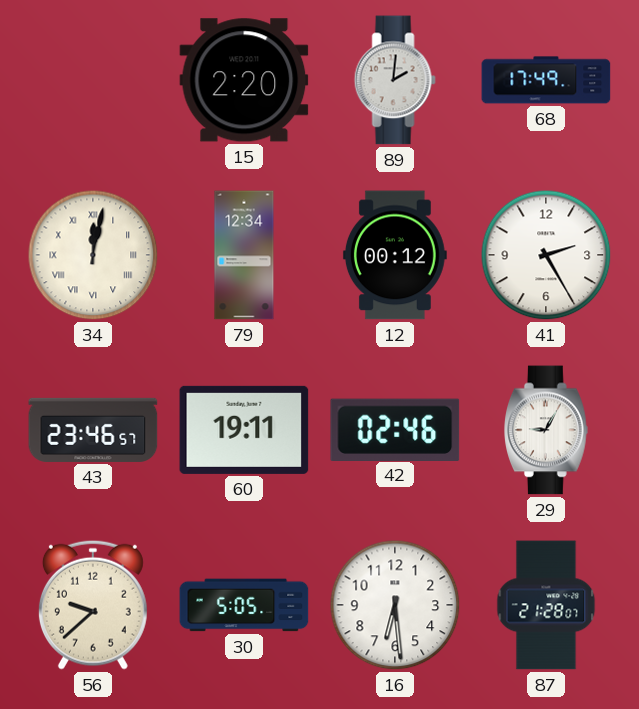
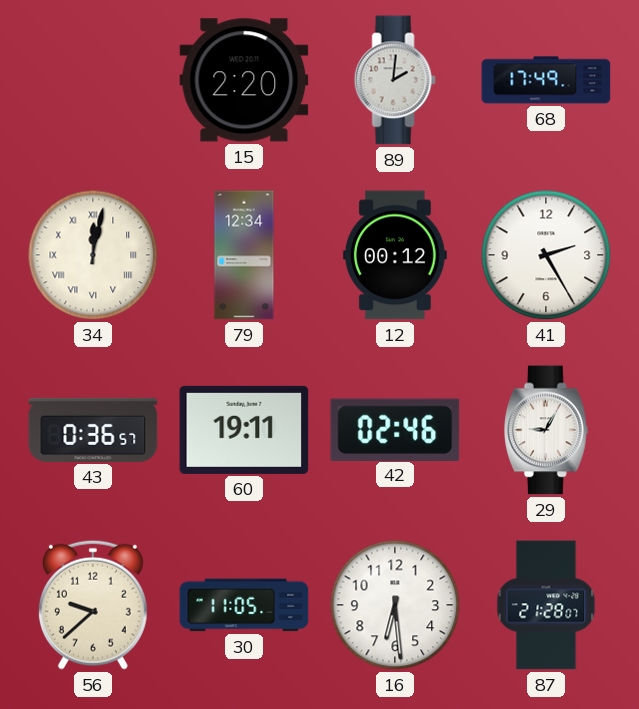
43: 23:46 -> 0:36 (93, 430)
30: 5:05 -> 11:05 (244, 605)
